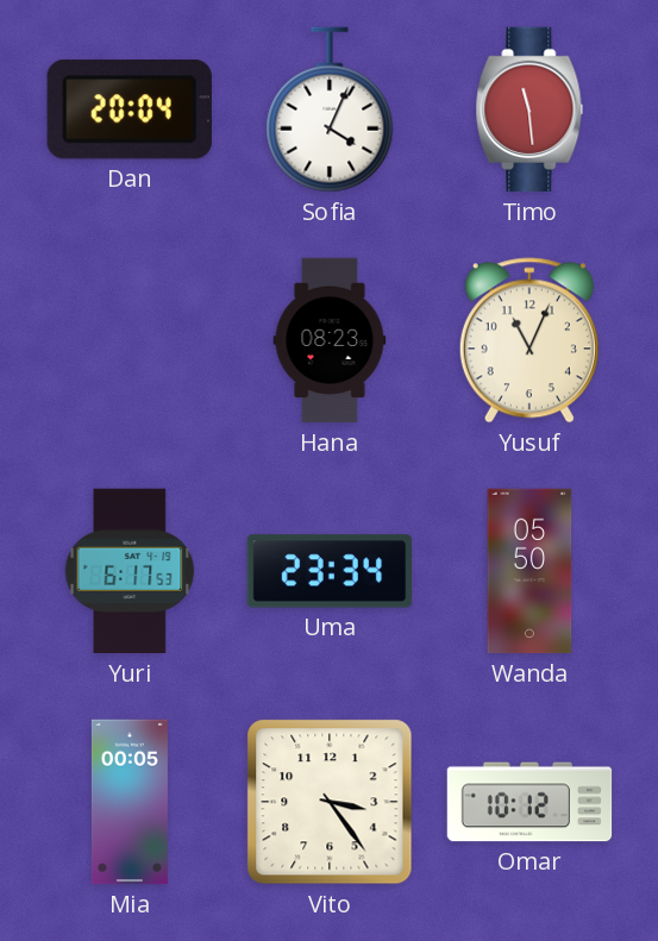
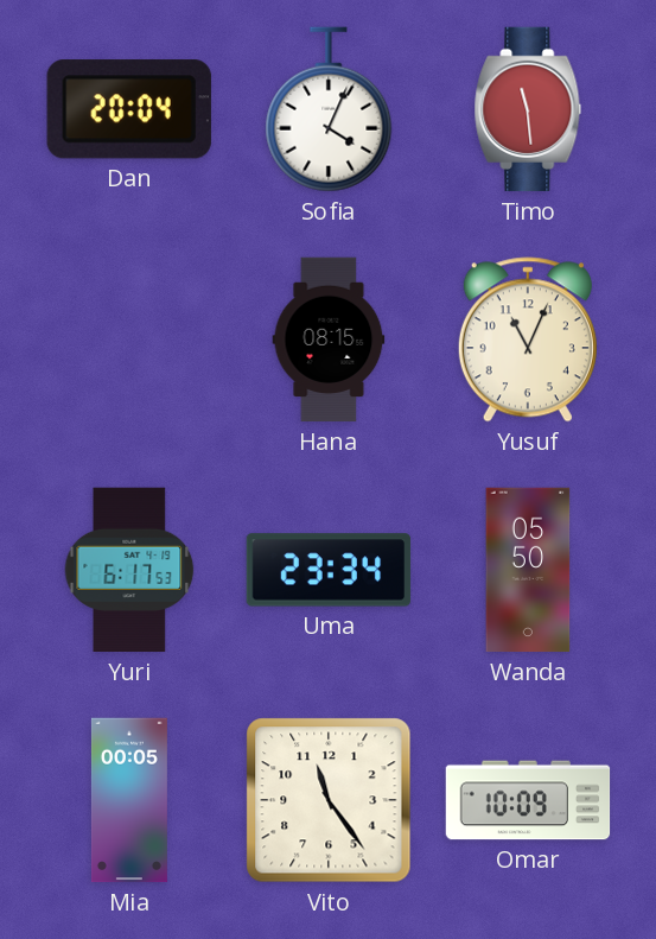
Hana: 08:23 -> 08:15 (329, 340)
Vito: 3:24 -> 11:24 (329, 800)
Omar: 10:12 -> 10:09 (528, 800)
